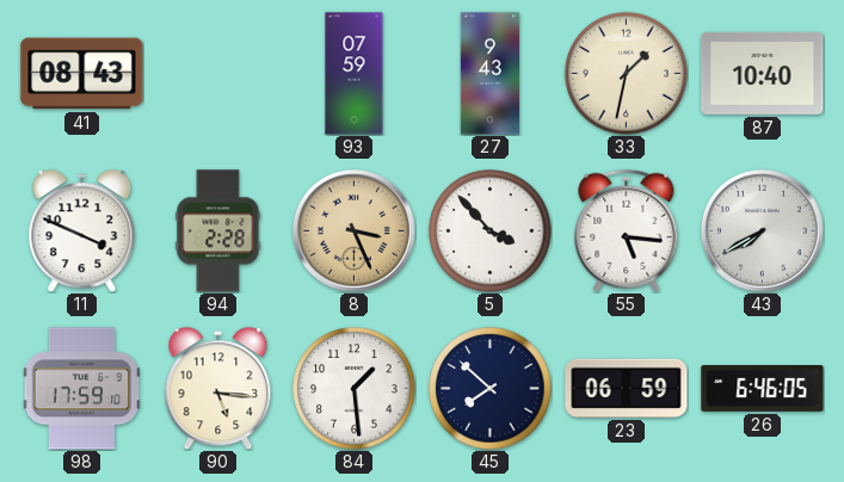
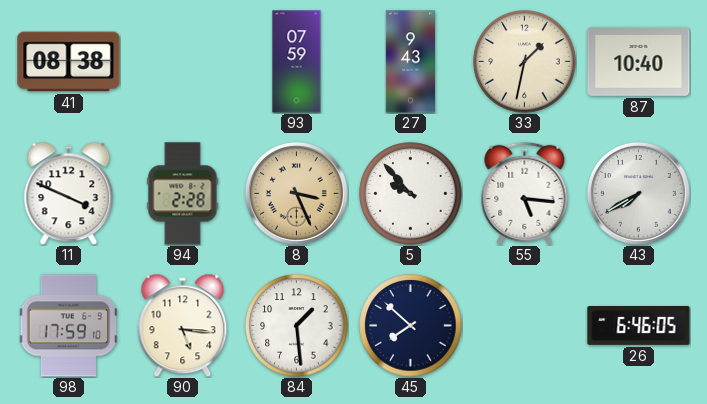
41: 08:43 -> 08:38 (69, 62)
5: 3:53 -> 9:53 (411, 194)
23: 06:59 -> none (627, 388)
